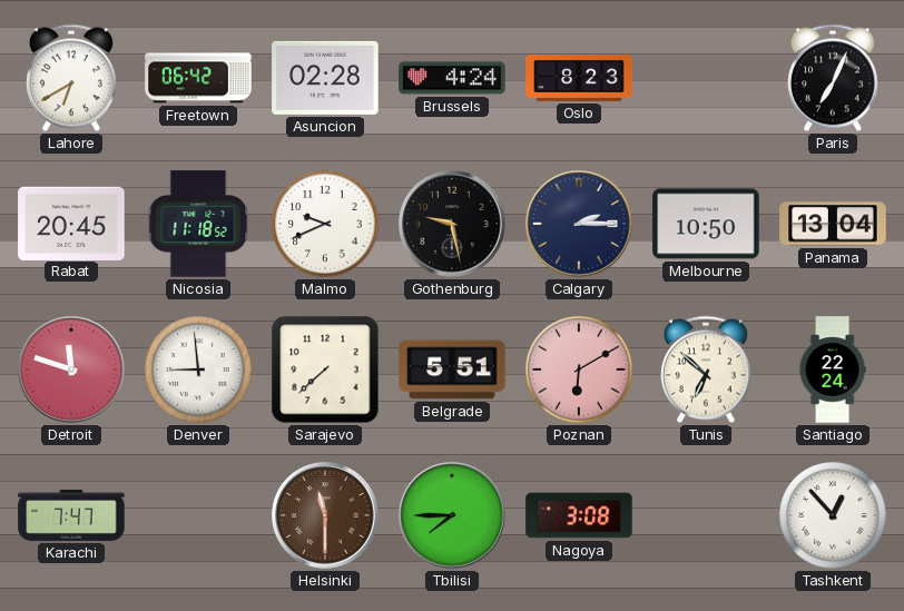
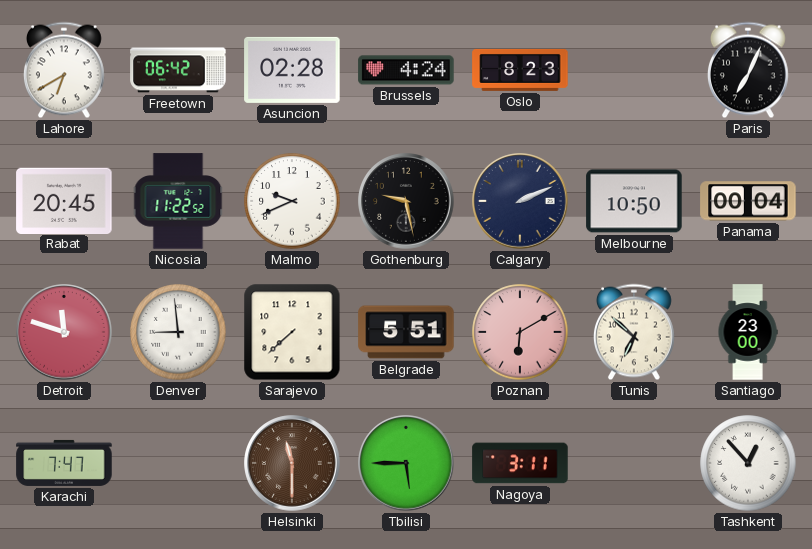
Nicosia: 11:18 -> 11:22 (178, 201)
Calgary: 2:15 -> 2:11 (520, 201)
Panama: 13:04 -> 00:04 (748, 201)
Santiago: 22:24 -> 23:00 (748, 332)
Tbilisi: 7:45 -> 5:45 (406, 463)
Nagoya: 3:08 -> 3:11 (520, 463)
